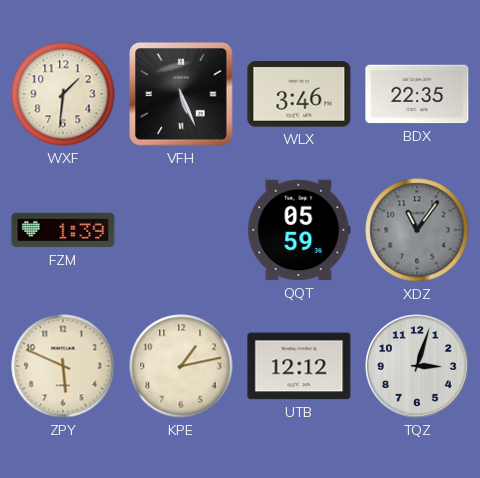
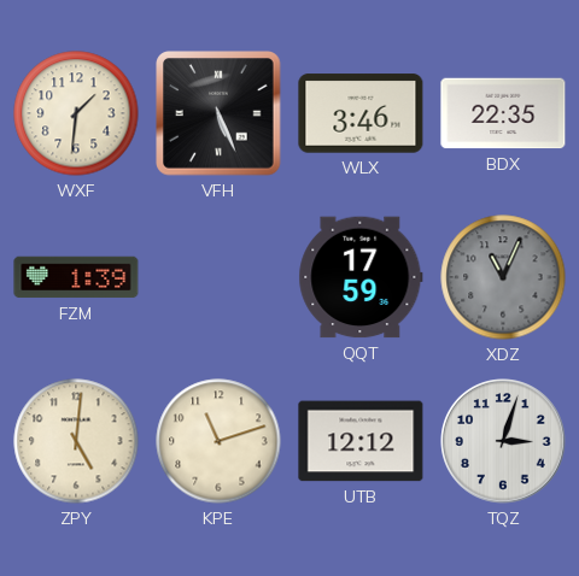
QQT: 05:59 -> 17:59 (361, 277)
XDZ: 11:06 -> 11:04 (503, 277)
ZPY: 5:49 -> 5:01 (76, 441)
KPE: 1:13 -> 11:12 (218, 441)
